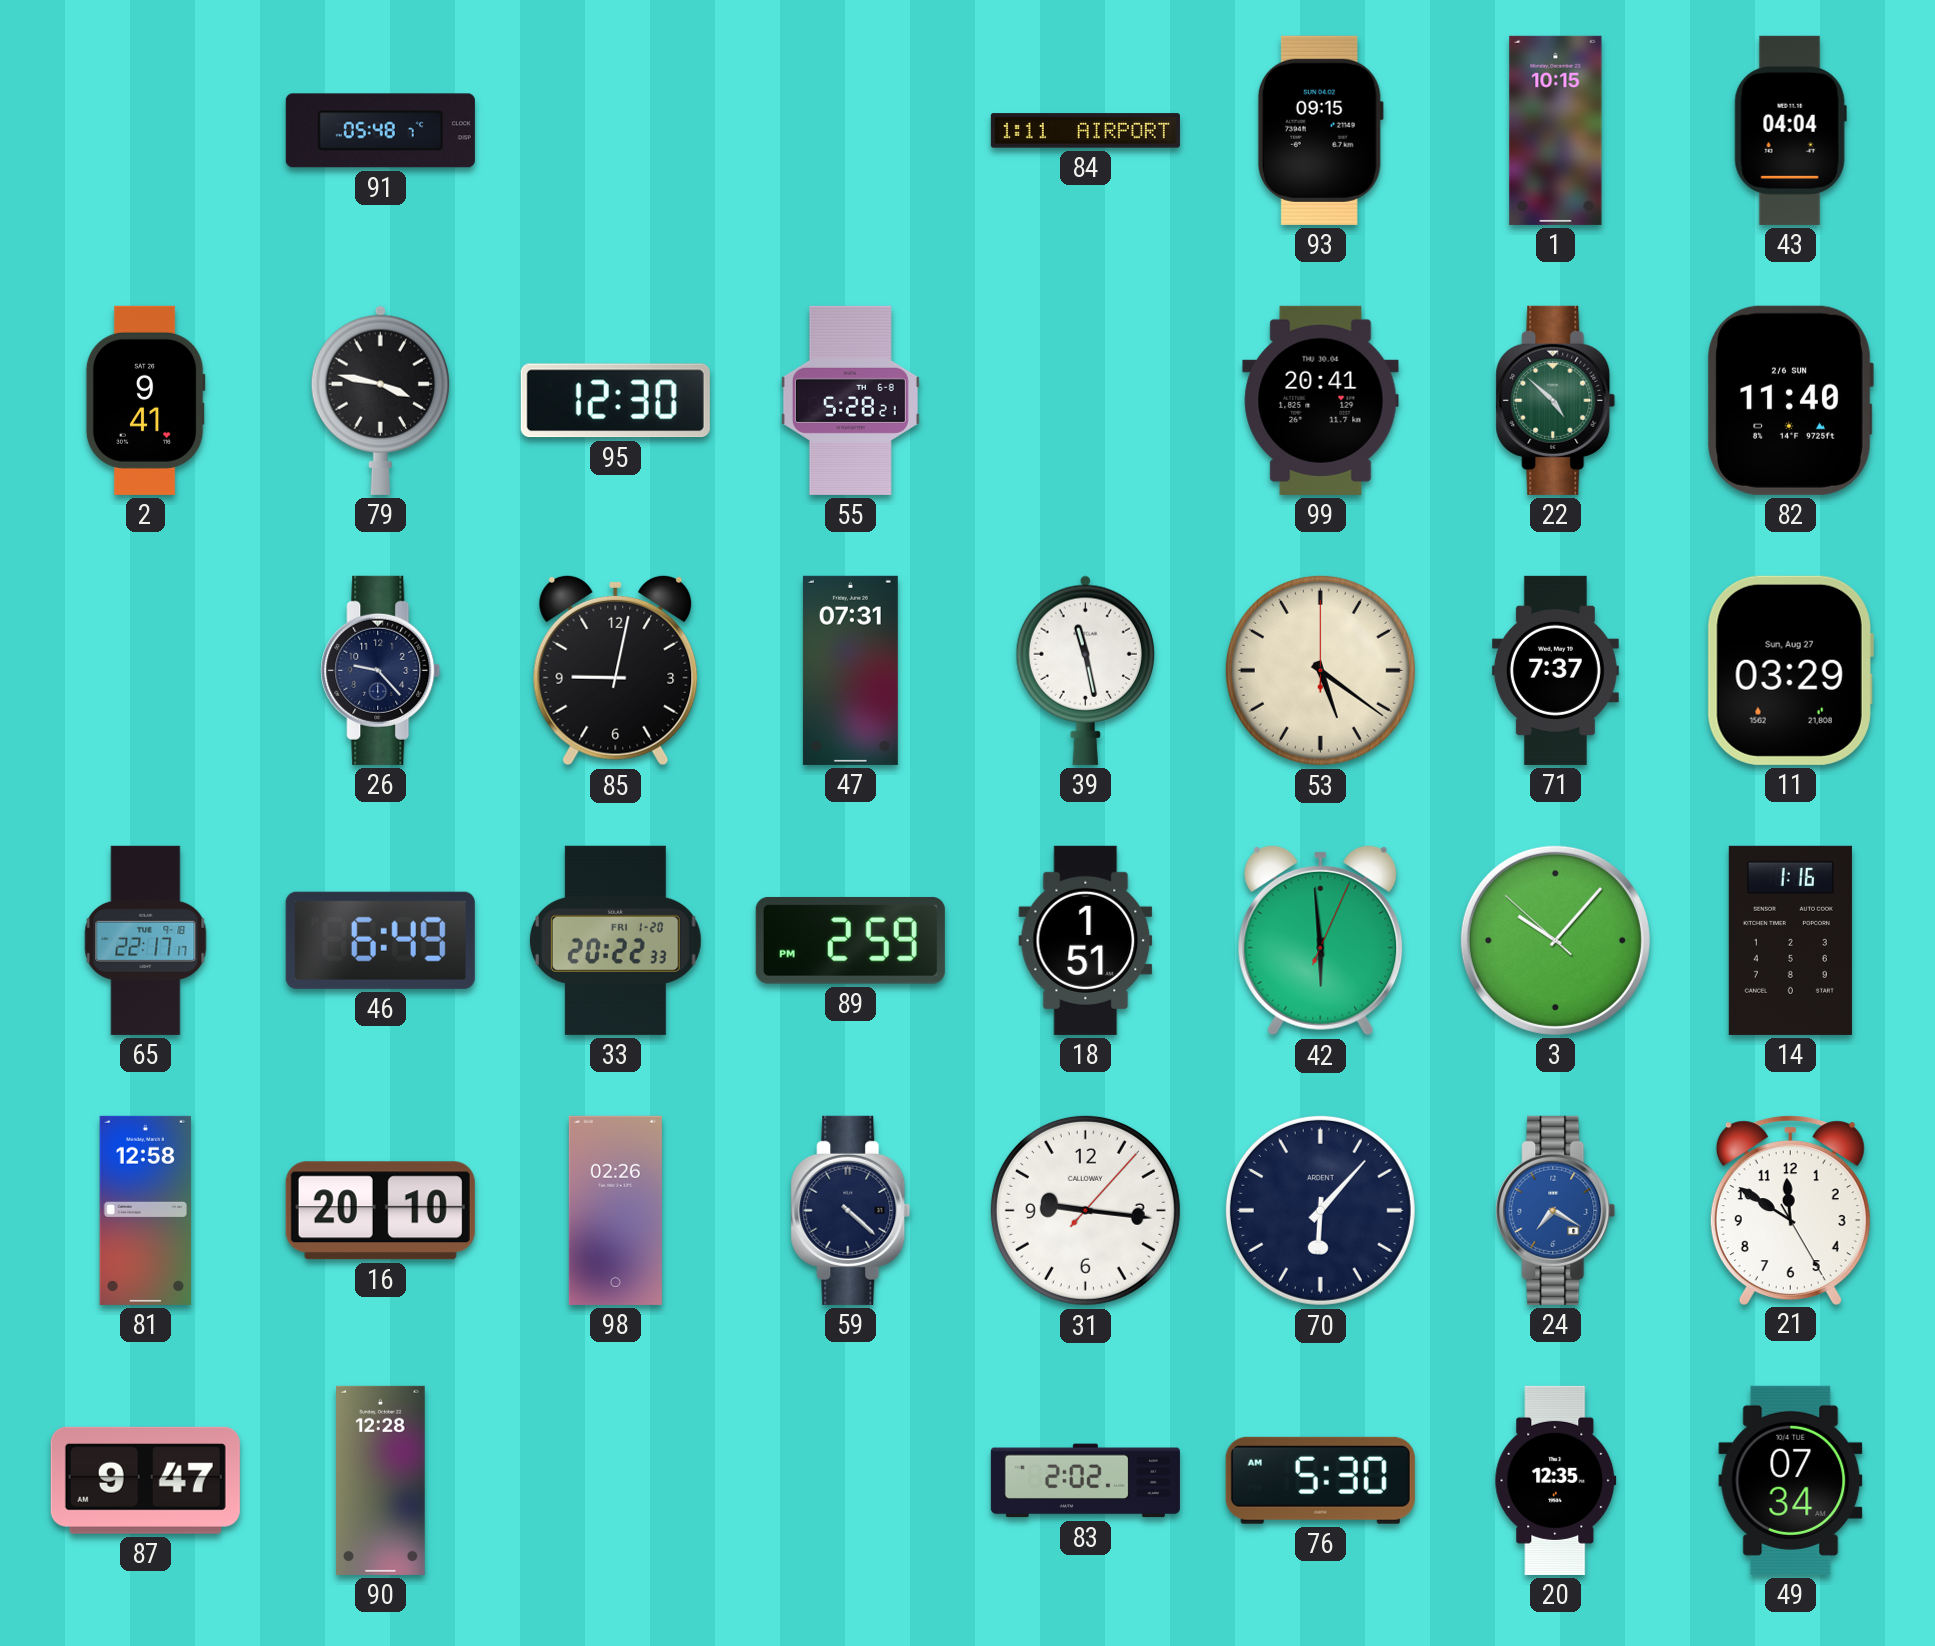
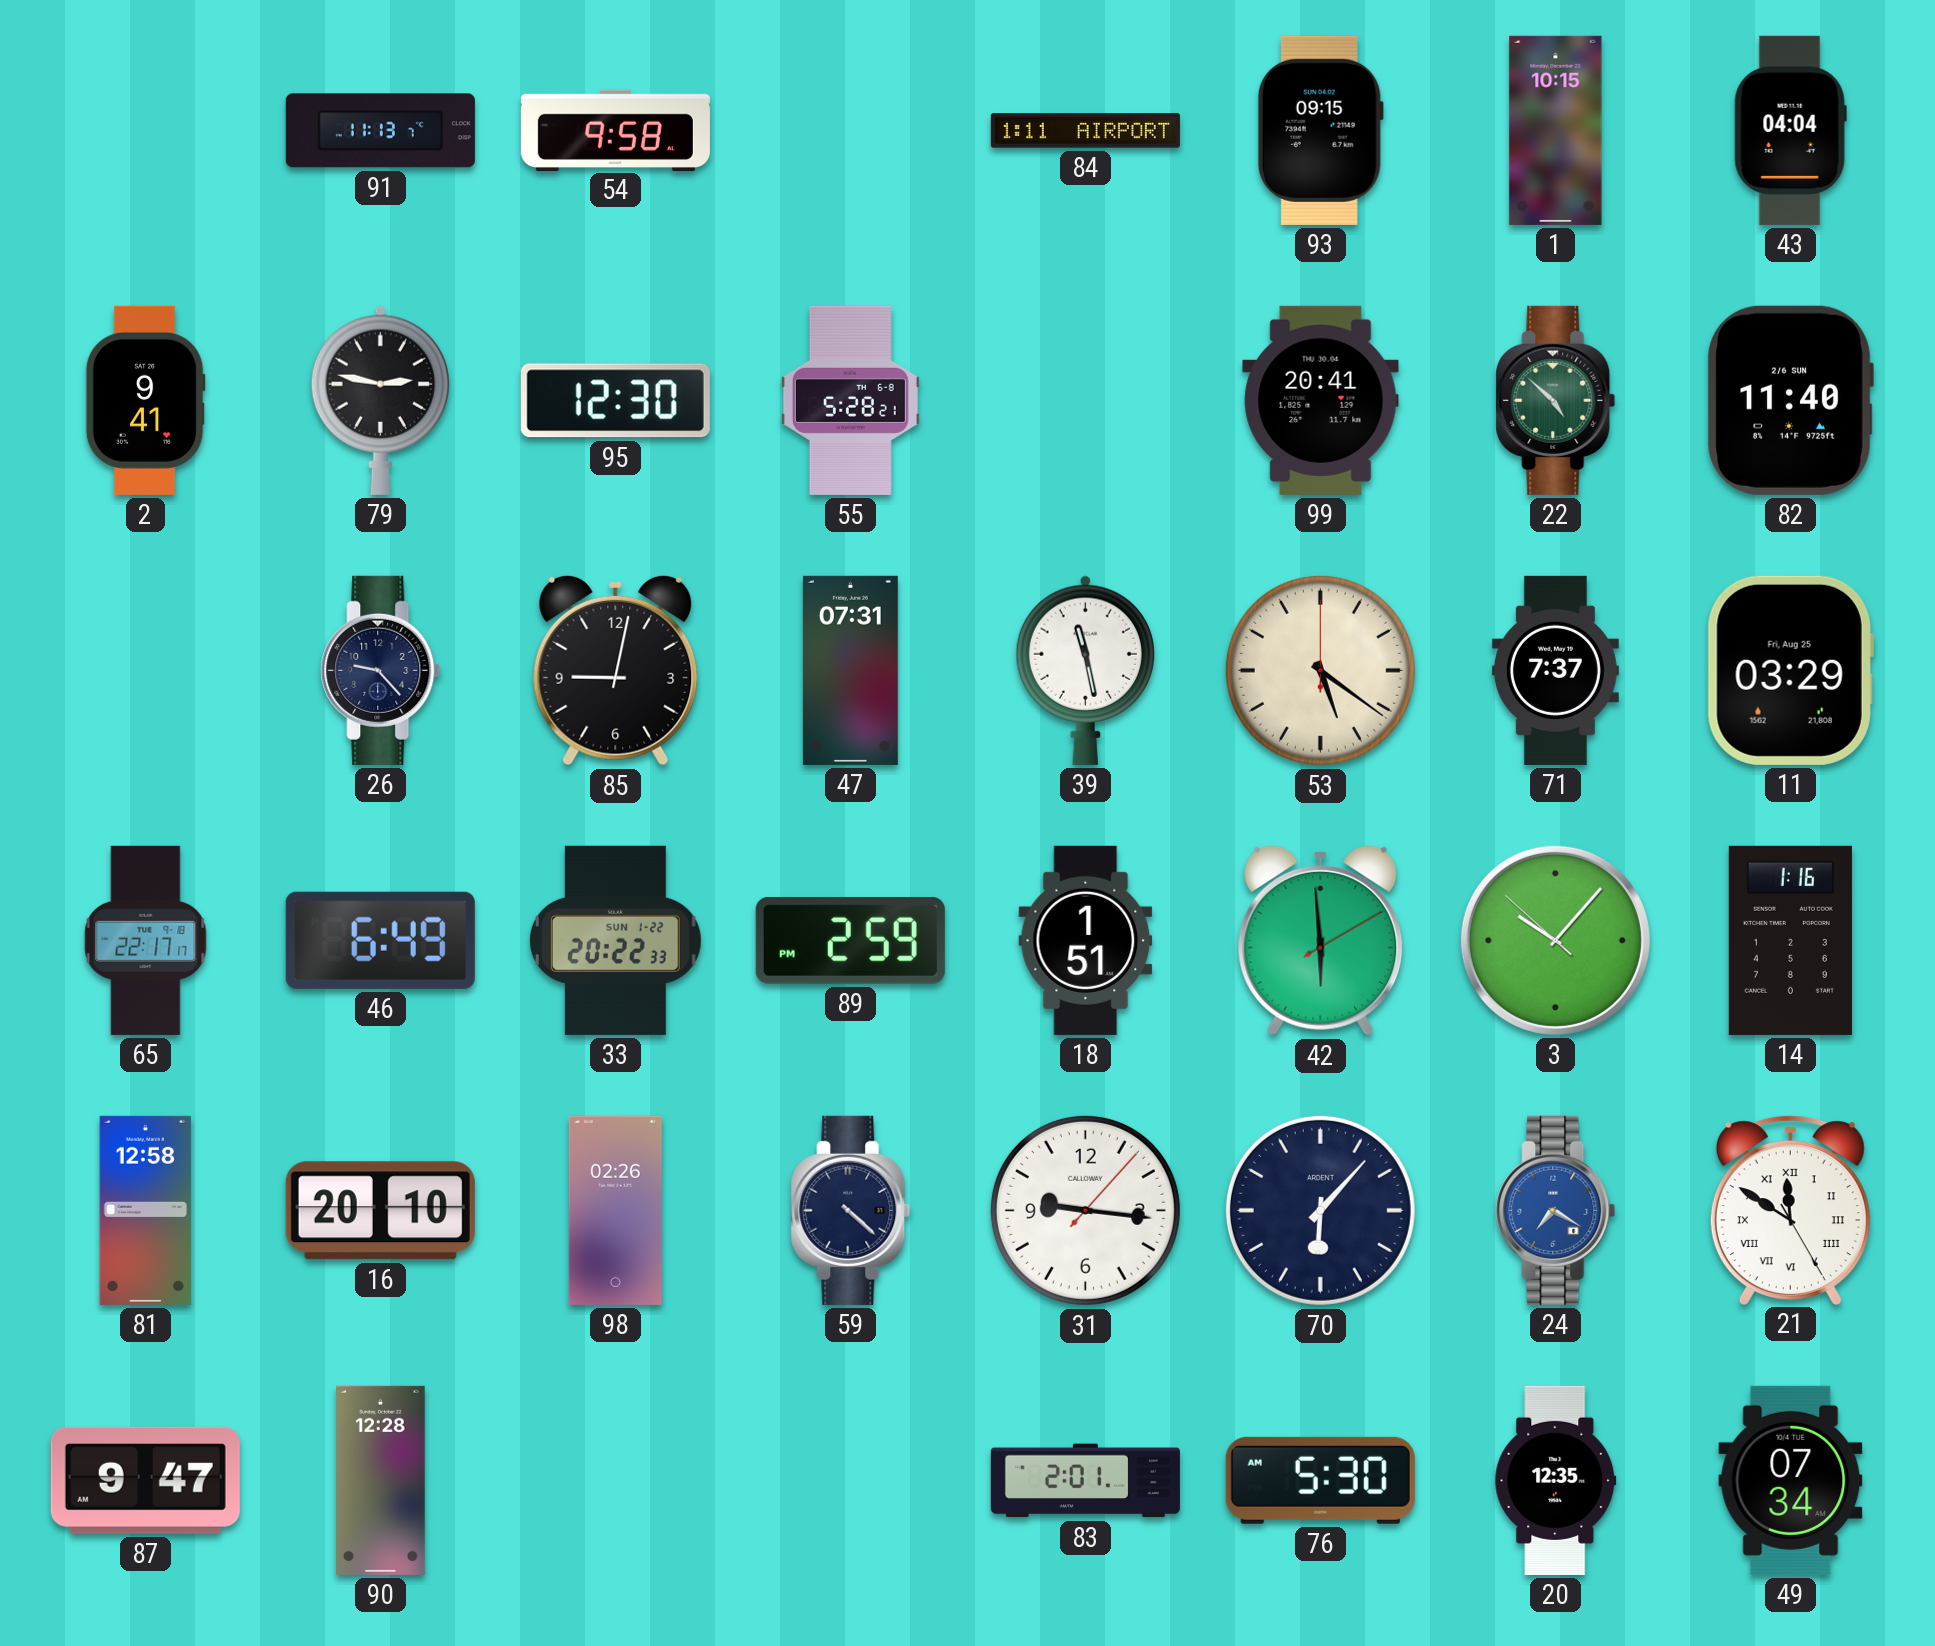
91: 05:48 -> 11:13 (380, 131)
54: none -> 9:58 (615, 130)
79: 3:47 -> 2:47 (380, 400)
11 date: Sun, Aug 27 -> Fri, Aug 25 (1790, 670)
33 date: FRI 1-20 -> SUN 1-22 (615, 940)
42: 5:59:04 -> 5:59:10 (1321, 940)
21 numerals: Arabic -> Roman (1790, 1210)
83: 2:02 -> 2:01 (1085, 1481)
